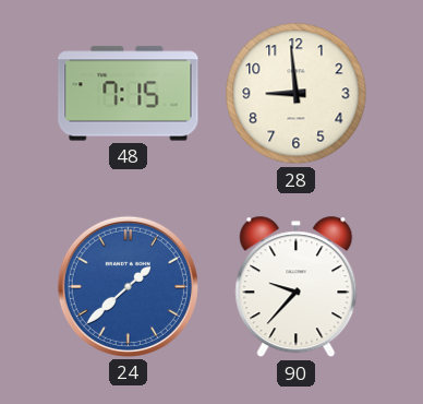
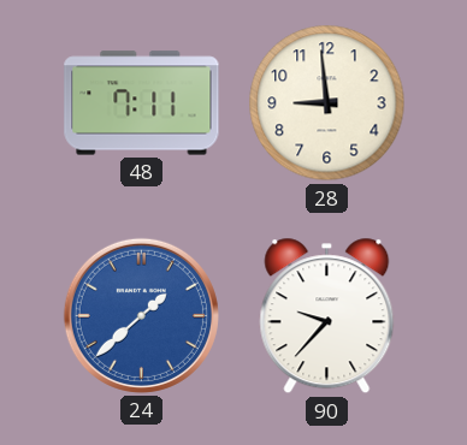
48: 7:15 -> 7:11 (142, 103)
